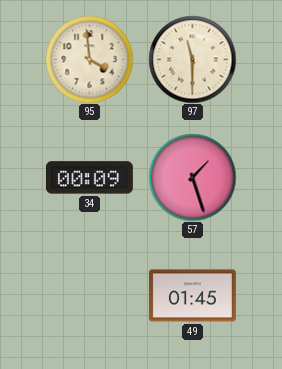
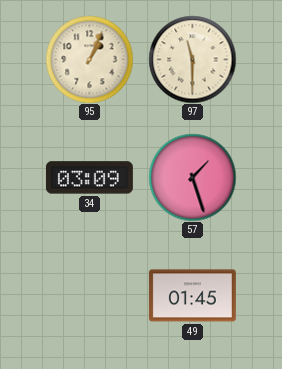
95: 3:59 -> 1:04 (89, 59)
34: 00:09 -> 03:09 (89, 178)
